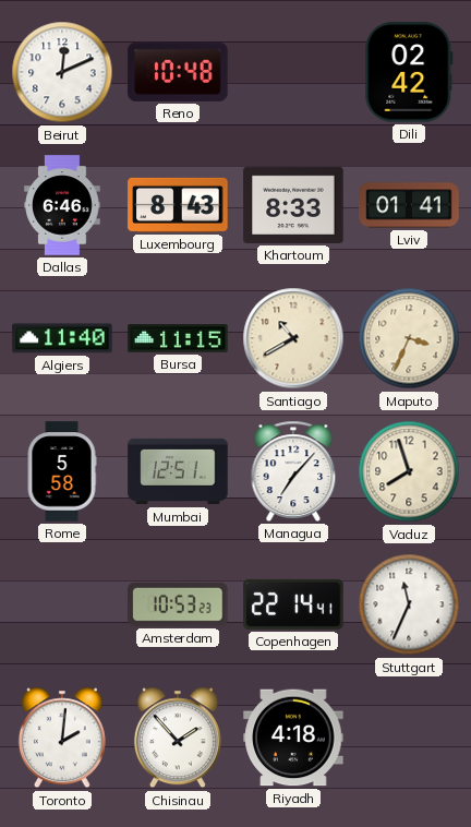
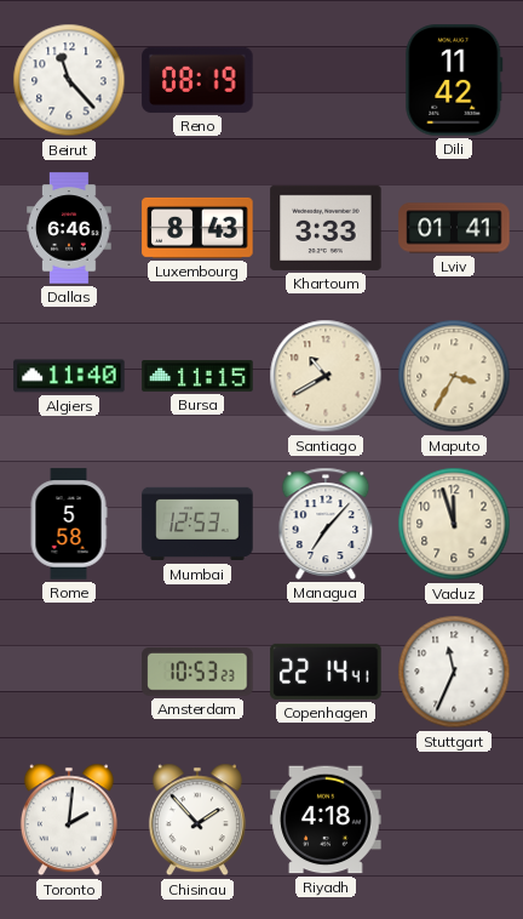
Beirut: 12:11 -> 11:23 (69, 80)
Reno: 10:48 -> 08:19 (197, 80)
Dili: 02:42 -> 11:42 (454, 80)
Khartoum: 8:33 -> 3:33 (326, 228)
Maputo: 3:34 -> 3:35 (454, 376)
Mumbai: 12:51 -> 12:53 (197, 524)
Vaduz: 7:57 -> 11:57 (454, 524)
